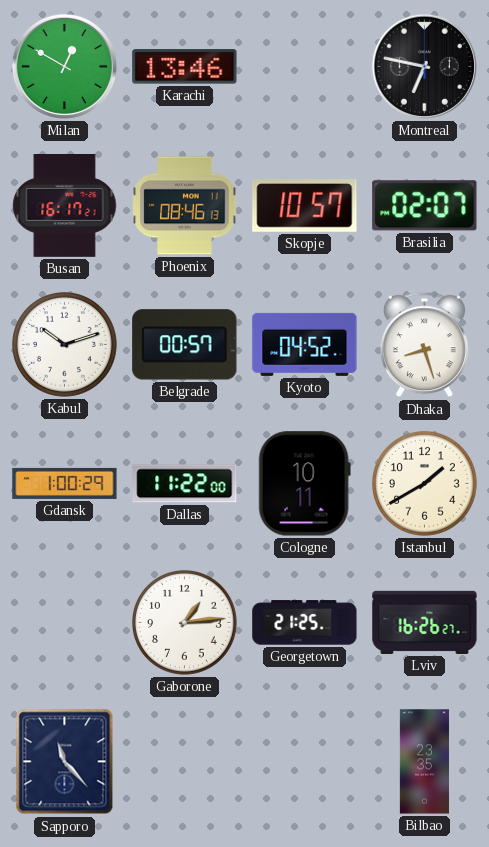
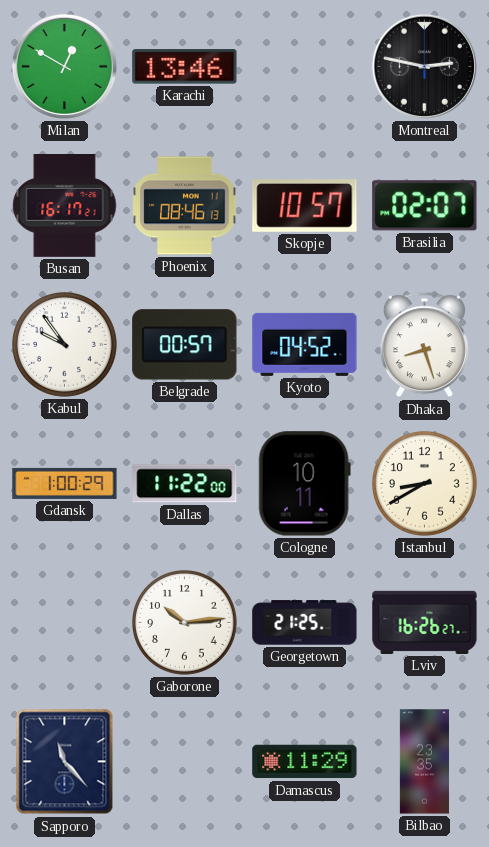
Montreal: 6:47 -> 2:47 (424, 66)
Kabul: 10:12 -> 9:54 (65, 345)
Istanbul: 1:40 -> 8:40 (425, 484)
Gaborone: 1:14 -> 10:14 (185, 623)
Damascus: none -> 11:29 (305, 762)
